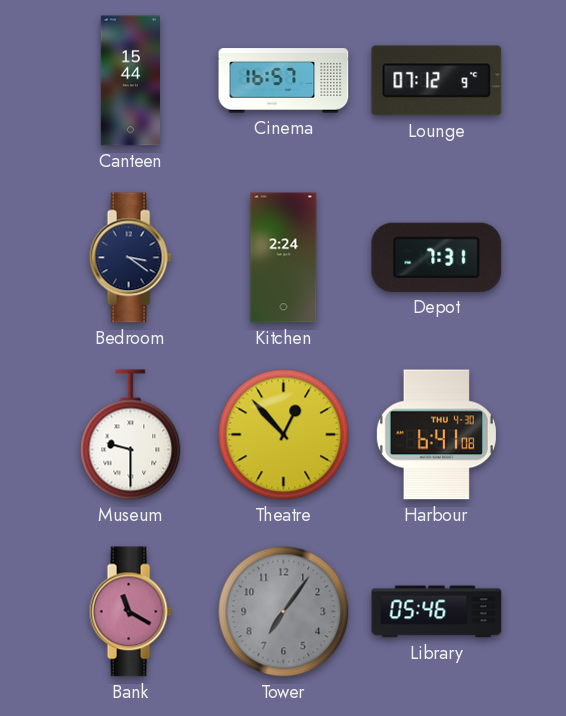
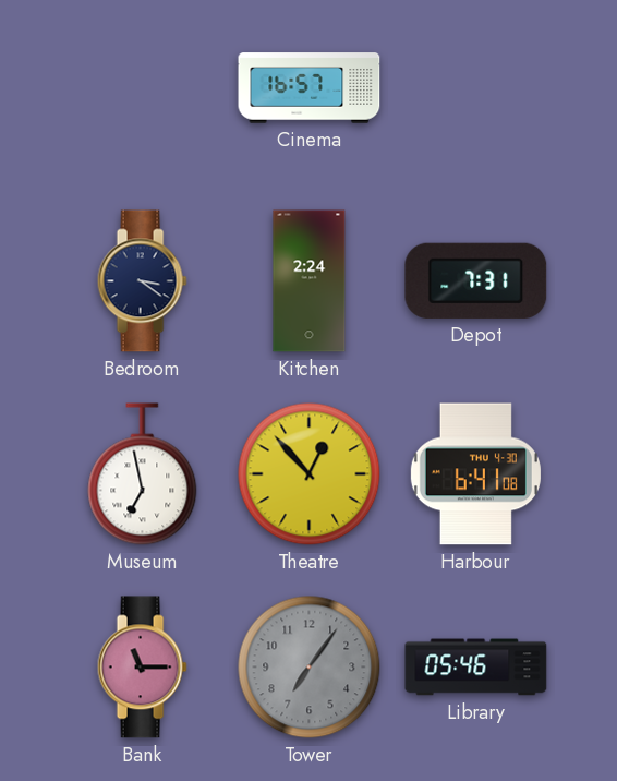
Canteen: 15:44 -> none (130, 81)
Lounge: 07:12 -> none (437, 81)
Museum: 9:30 -> 6:58 (143, 474)
Bank: 11:20 -> 11:15 (142, 668)
